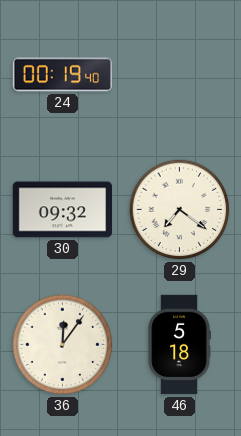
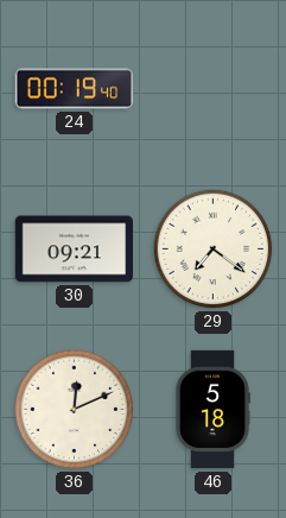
30: 09:32 -> 09:21 (74, 249)
36: 12:06 -> 12:11 (75, 410)
